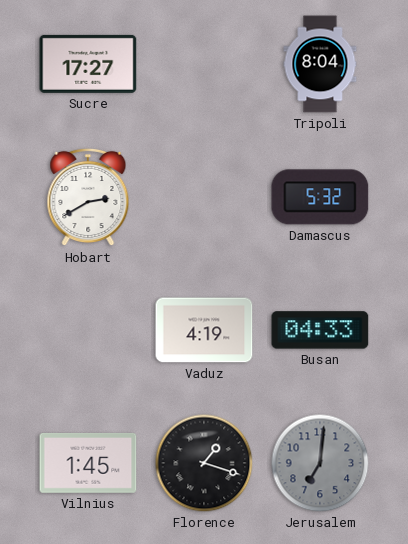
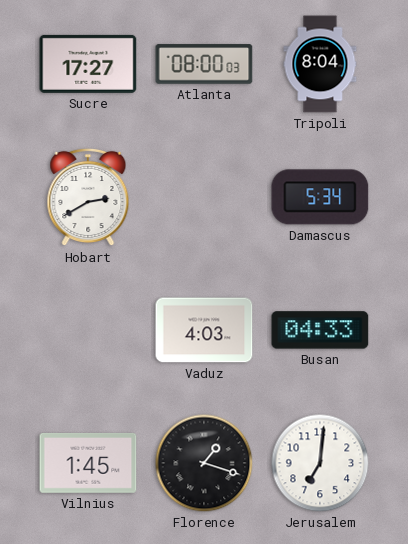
Atlanta: none -> 08:00 (204, 64)
Damascus: 5:32 -> 5:34 (320, 197)
Vaduz: 4:19 -> 4:03 (204, 330)
Jerusalem dial: grey -> white (320, 463)
